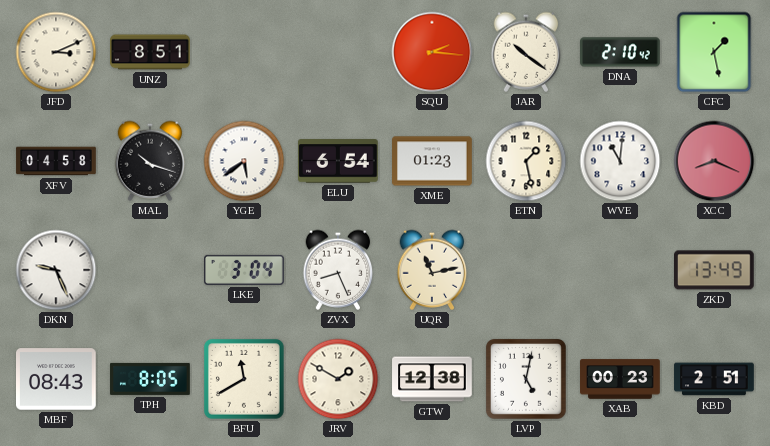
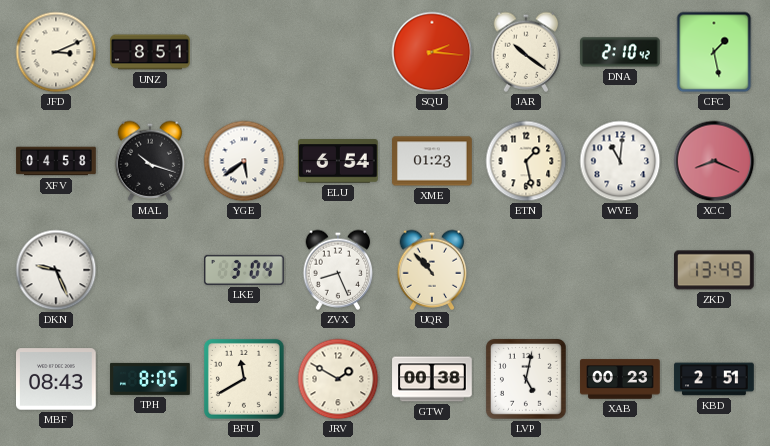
UQR: 11:13 -> 10:53 (432, 270)
GTW: 12:38 -> 00:38 (432, 379)
